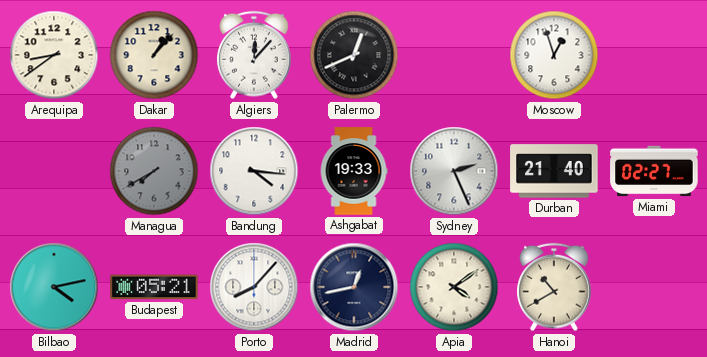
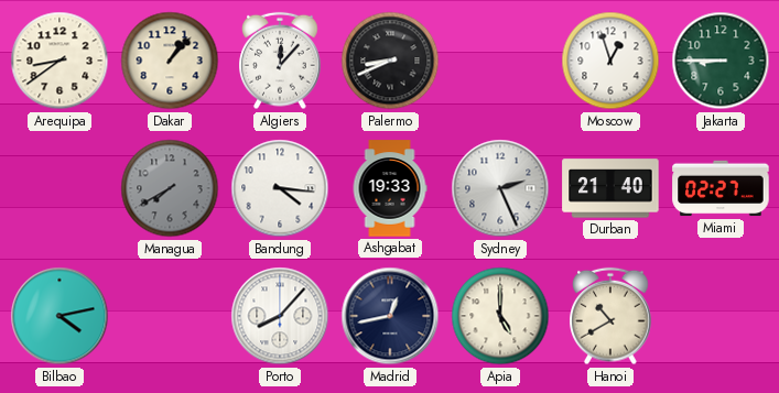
Palermo: 12:41 -> 8:41 (390, 61)
Jakarta: none -> 8:45 (721, 61)
Budapest: 05:21 -> none (154, 287)
Apia: 4:09 -> 5:00 (500, 316)
